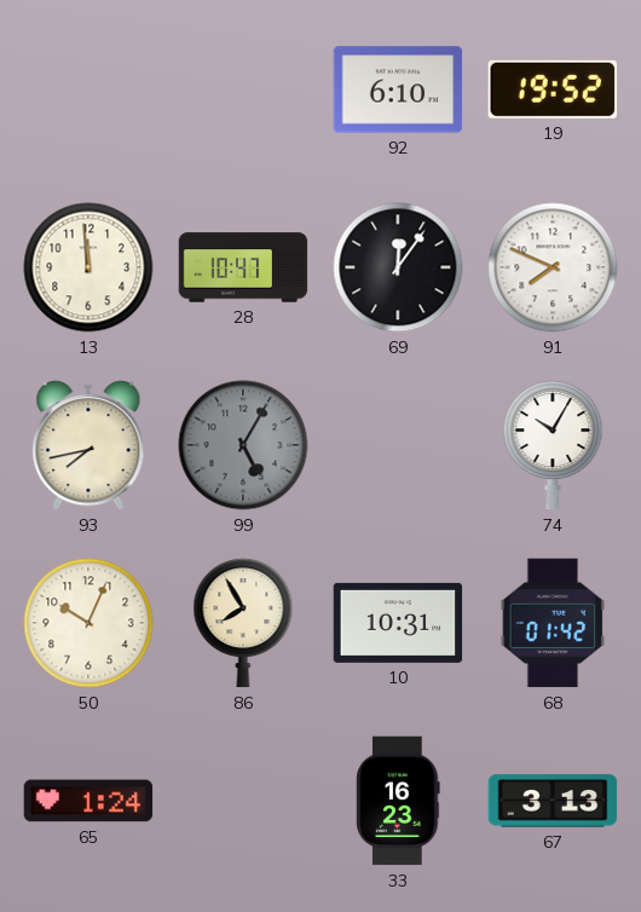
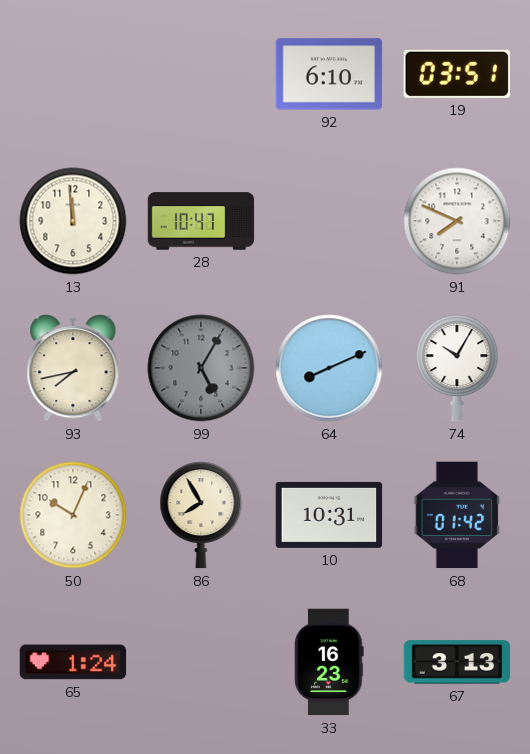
19: 19:52 -> 03:51 (456, 74)
69: 12:06 -> none (398, 267)
64: none -> 8:11 (329, 368)
